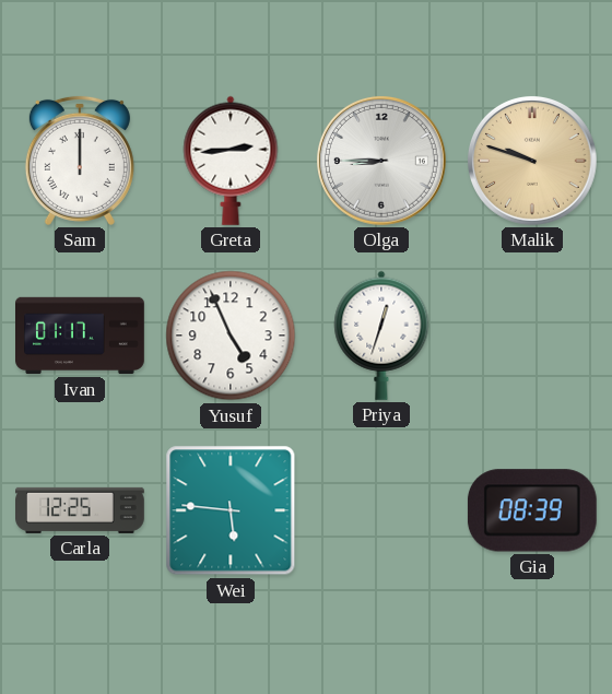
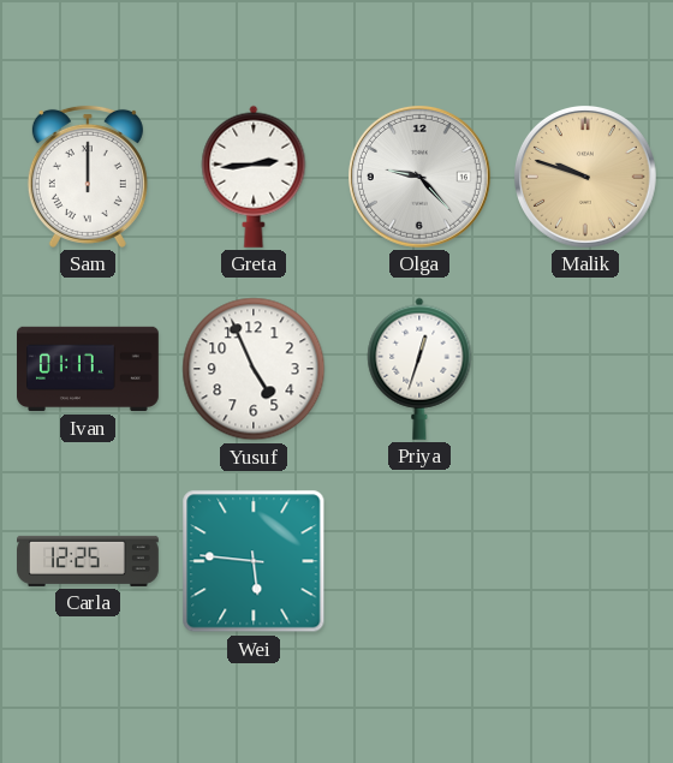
Olga: 8:45 -> 9:23 (419, 177)
Gia: 08:39 -> none (532, 510)
